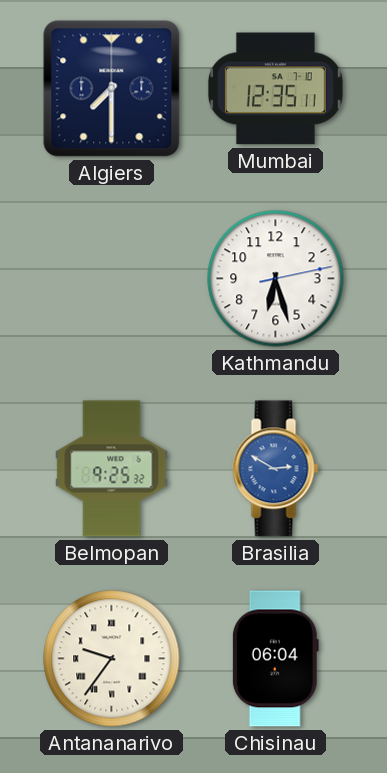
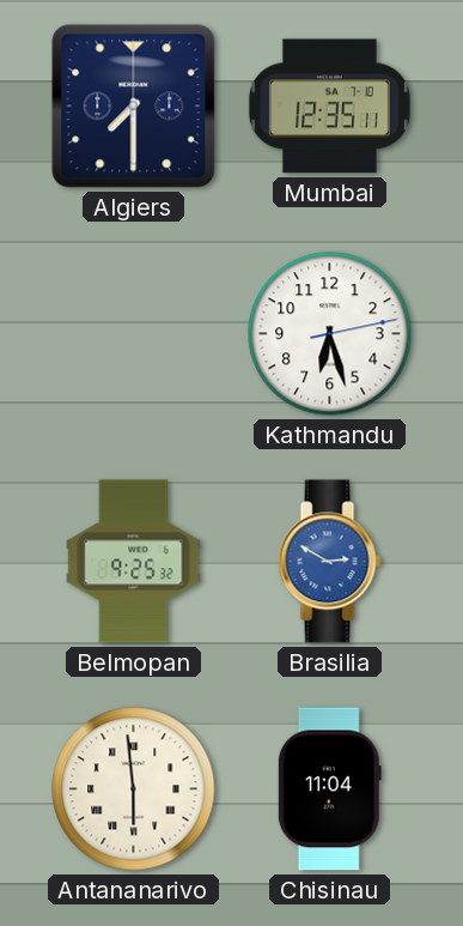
Antananarivo: 9:36 -> 5:59 (134, 789)
Chisinau: 06:04 -> 11:04 (329, 789)
